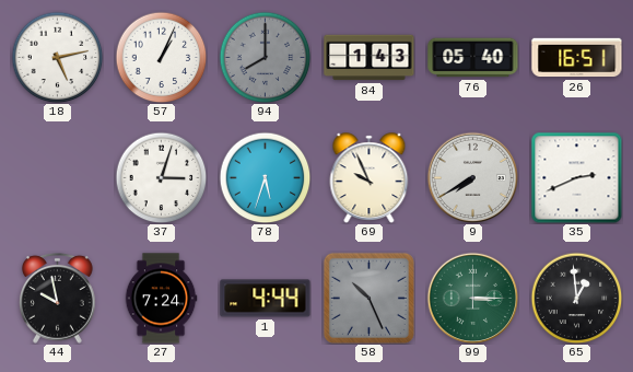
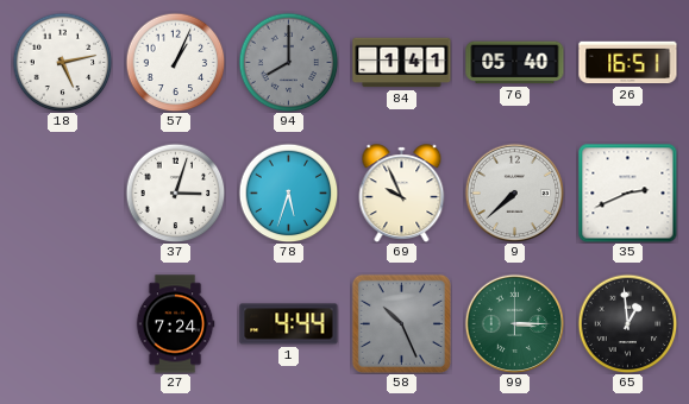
84: 1:43 -> 1:41 (402, 63)
9: 7:40 -> 7:38 (514, 192)
44: 9:58 -> none (58, 298)
